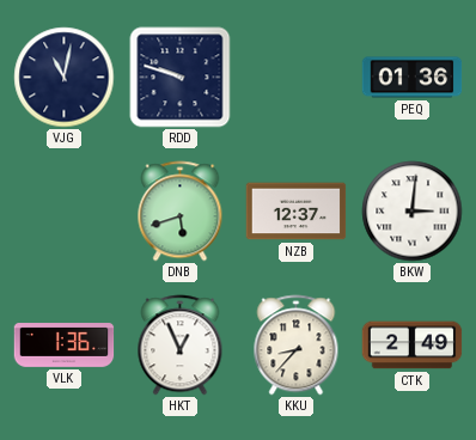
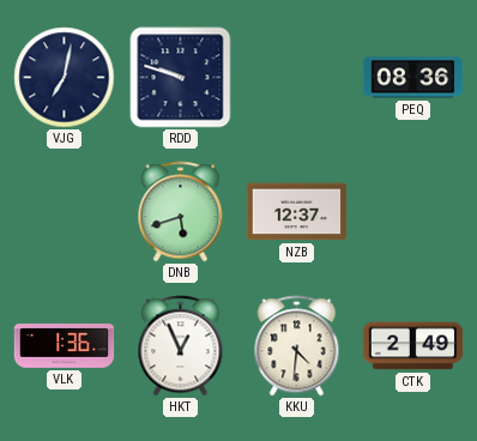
VJG: 11:02 -> 7:02 (65, 78)
PEQ: 01:36 -> 08:36 (413, 78)
BKW: 3:01 -> none (413, 212)
KKU: 8:37 -> 4:31 (297, 346)
